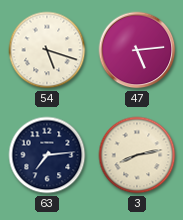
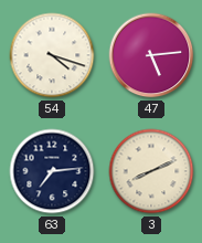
54: 5:18 -> 4:18 (52, 55)
3: 8:13 -> 8:11 (151, 171)
